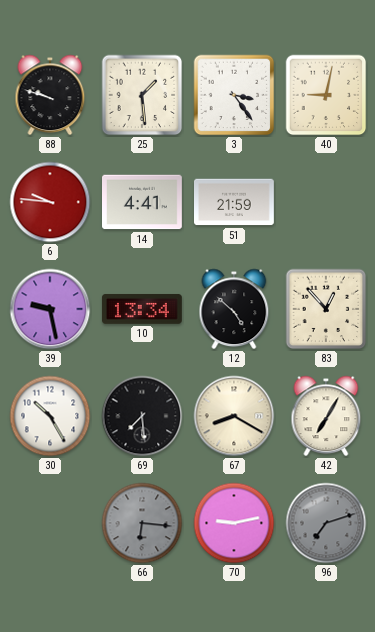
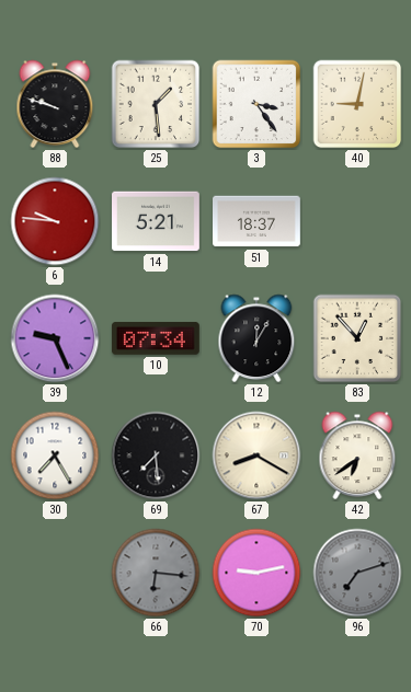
14: 4:41 -> 5:21 (157, 221)
51: 21:59 -> 18:37 (258, 221)
39: 9:28 -> 9:26 (55, 338)
10: 13:34 -> 07:34 (156, 338)
12: 4:52 -> 12:05 (256, 338)
30: 10:25 -> 7:25 (55, 455)
42: 7:05 -> 6:39 (357, 455)
